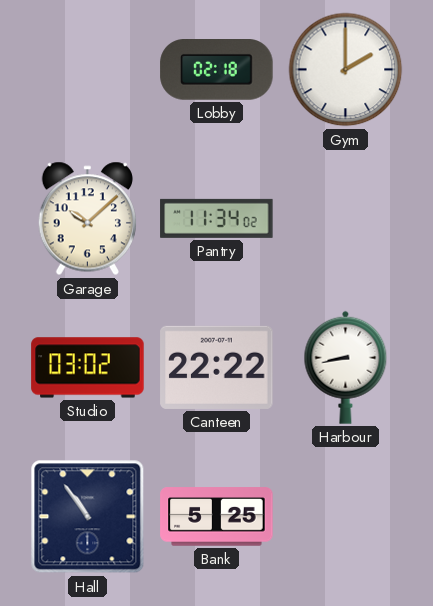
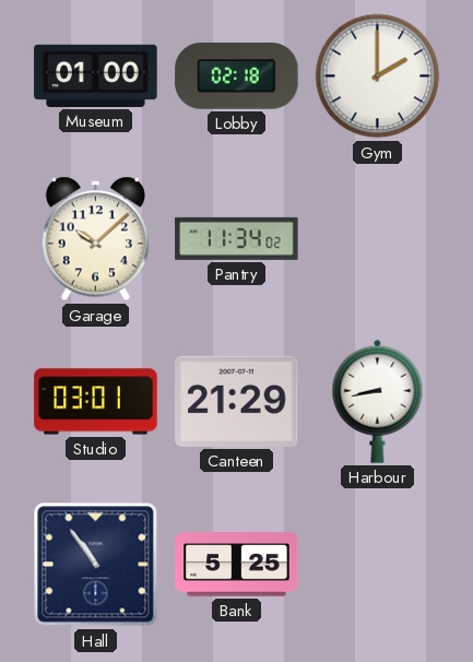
Museum: none -> 01:00 (96, 75)
Studio: 03:02 -> 03:01 (96, 402)
Canteen: 22:22 -> 21:29 (237, 401)
